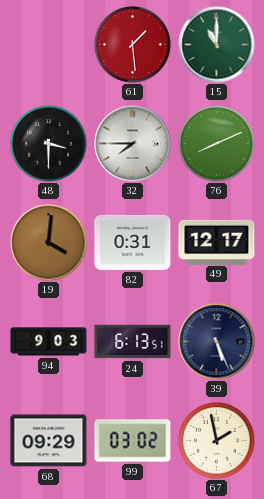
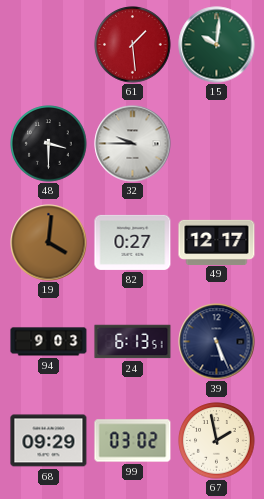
15: 11:00 -> 10:01 (217, 45)
32: 7:45 -> 9:45 (133, 144)
76: 8:11 -> none (217, 144)
82: 0:31 -> 0:27 (133, 242)
